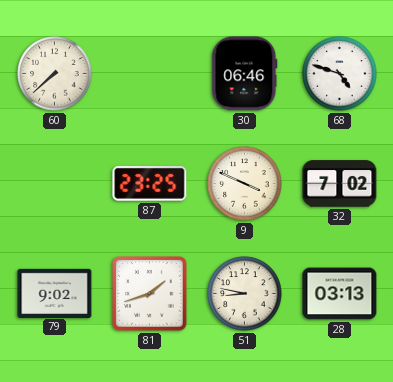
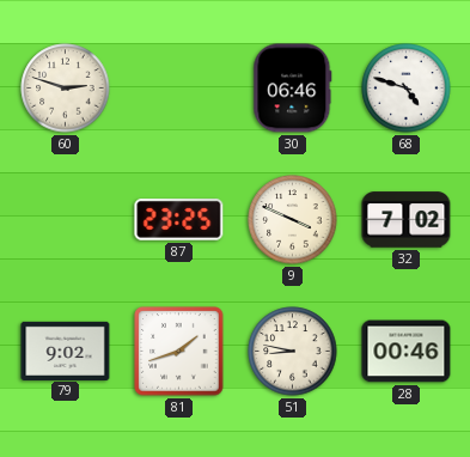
60: 7:38 -> 2:48 (66, 89)
28: 03:13 -> 00:46 (407, 352)
